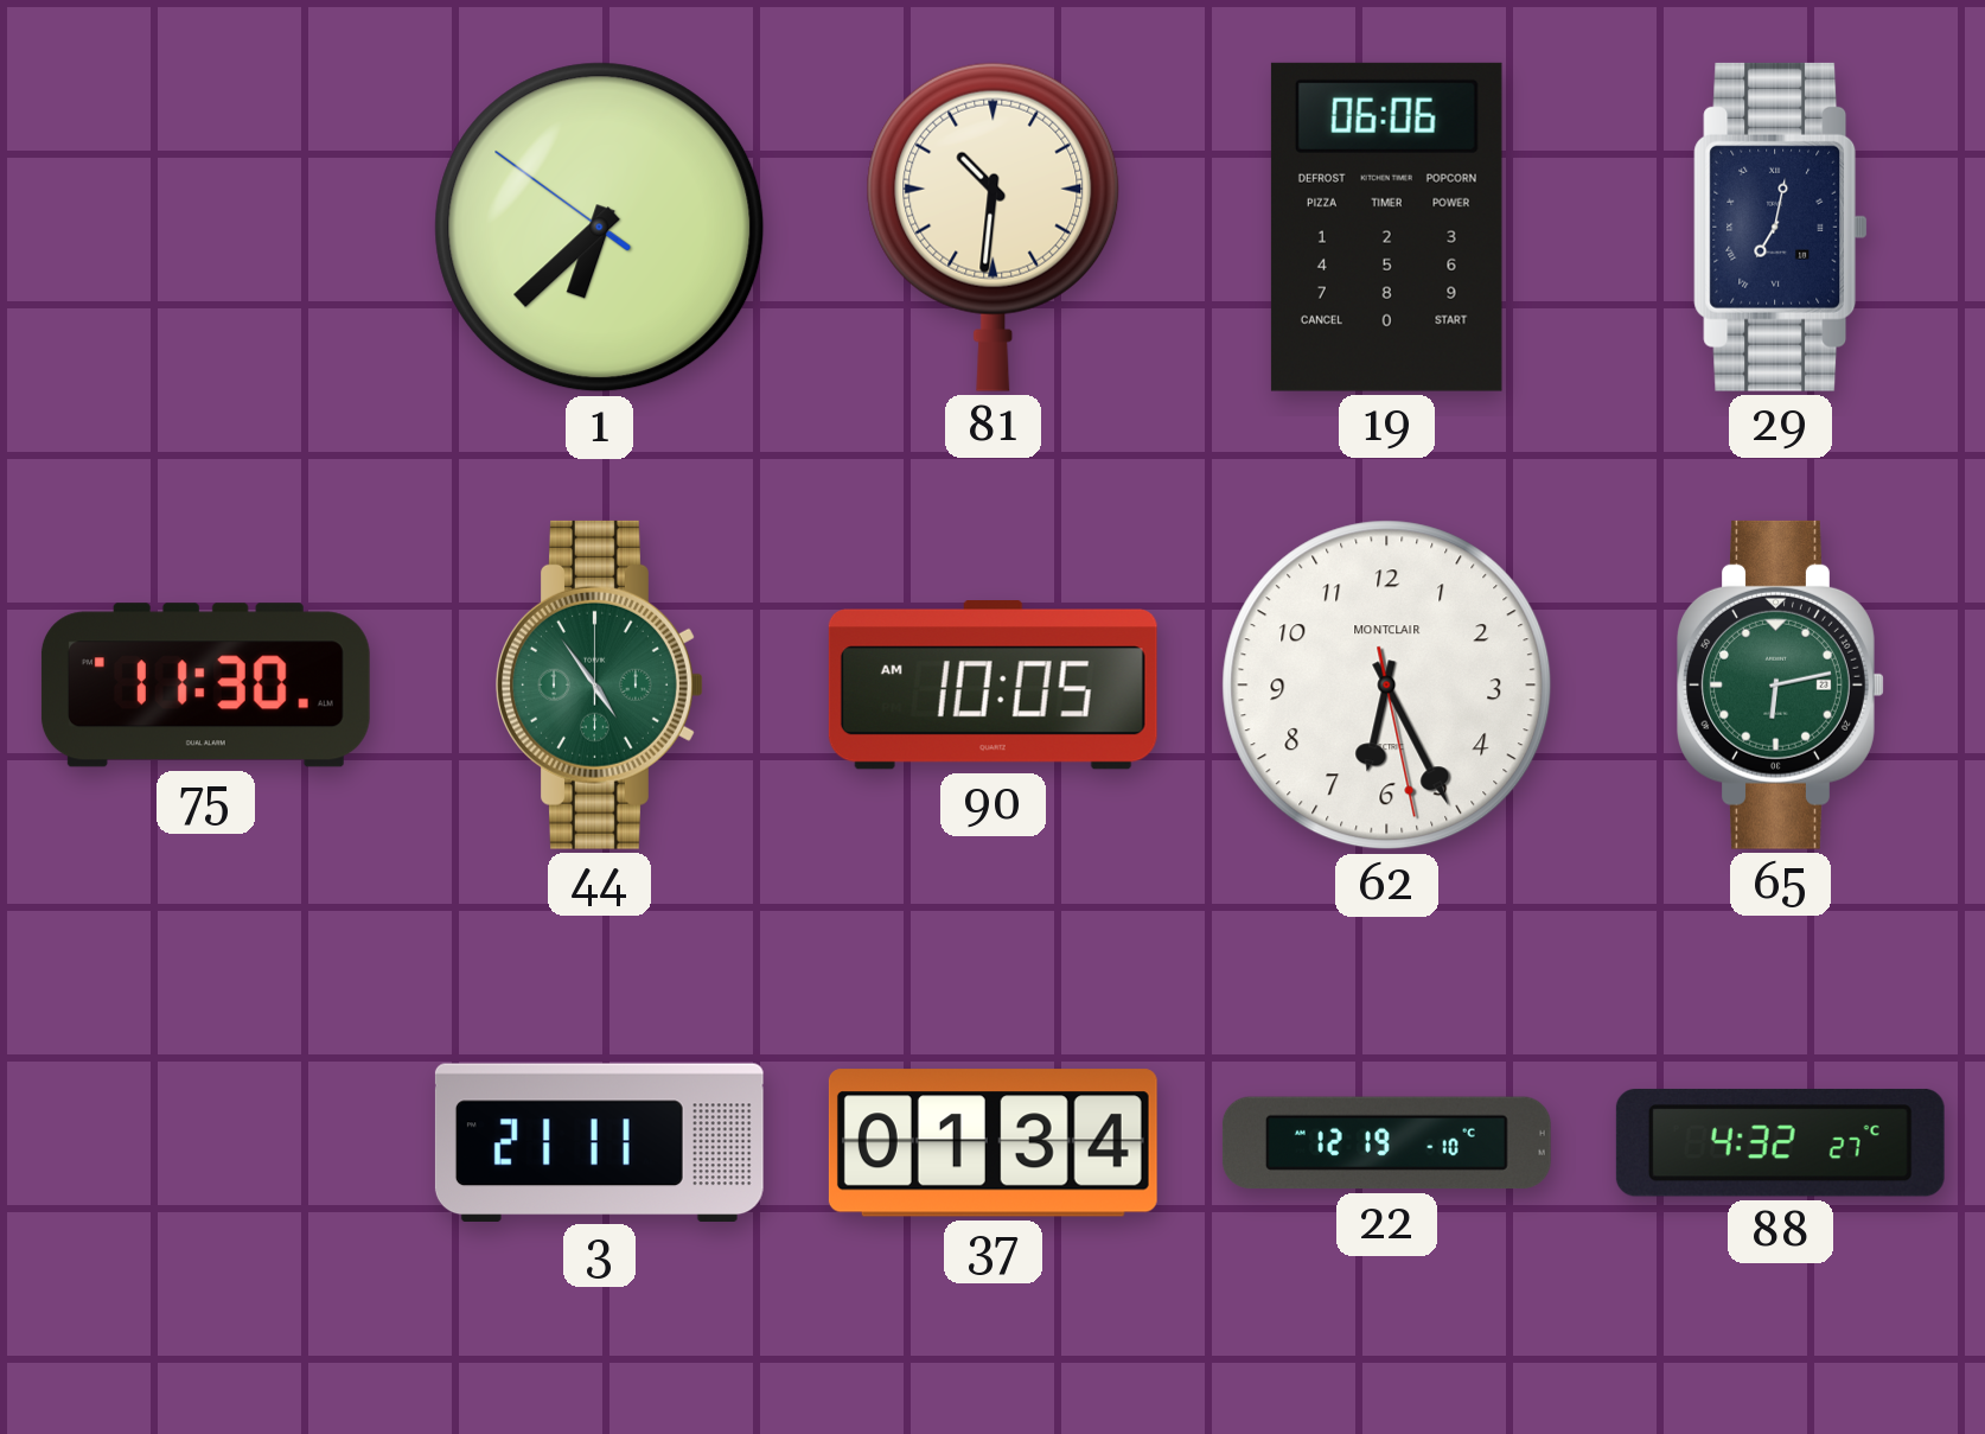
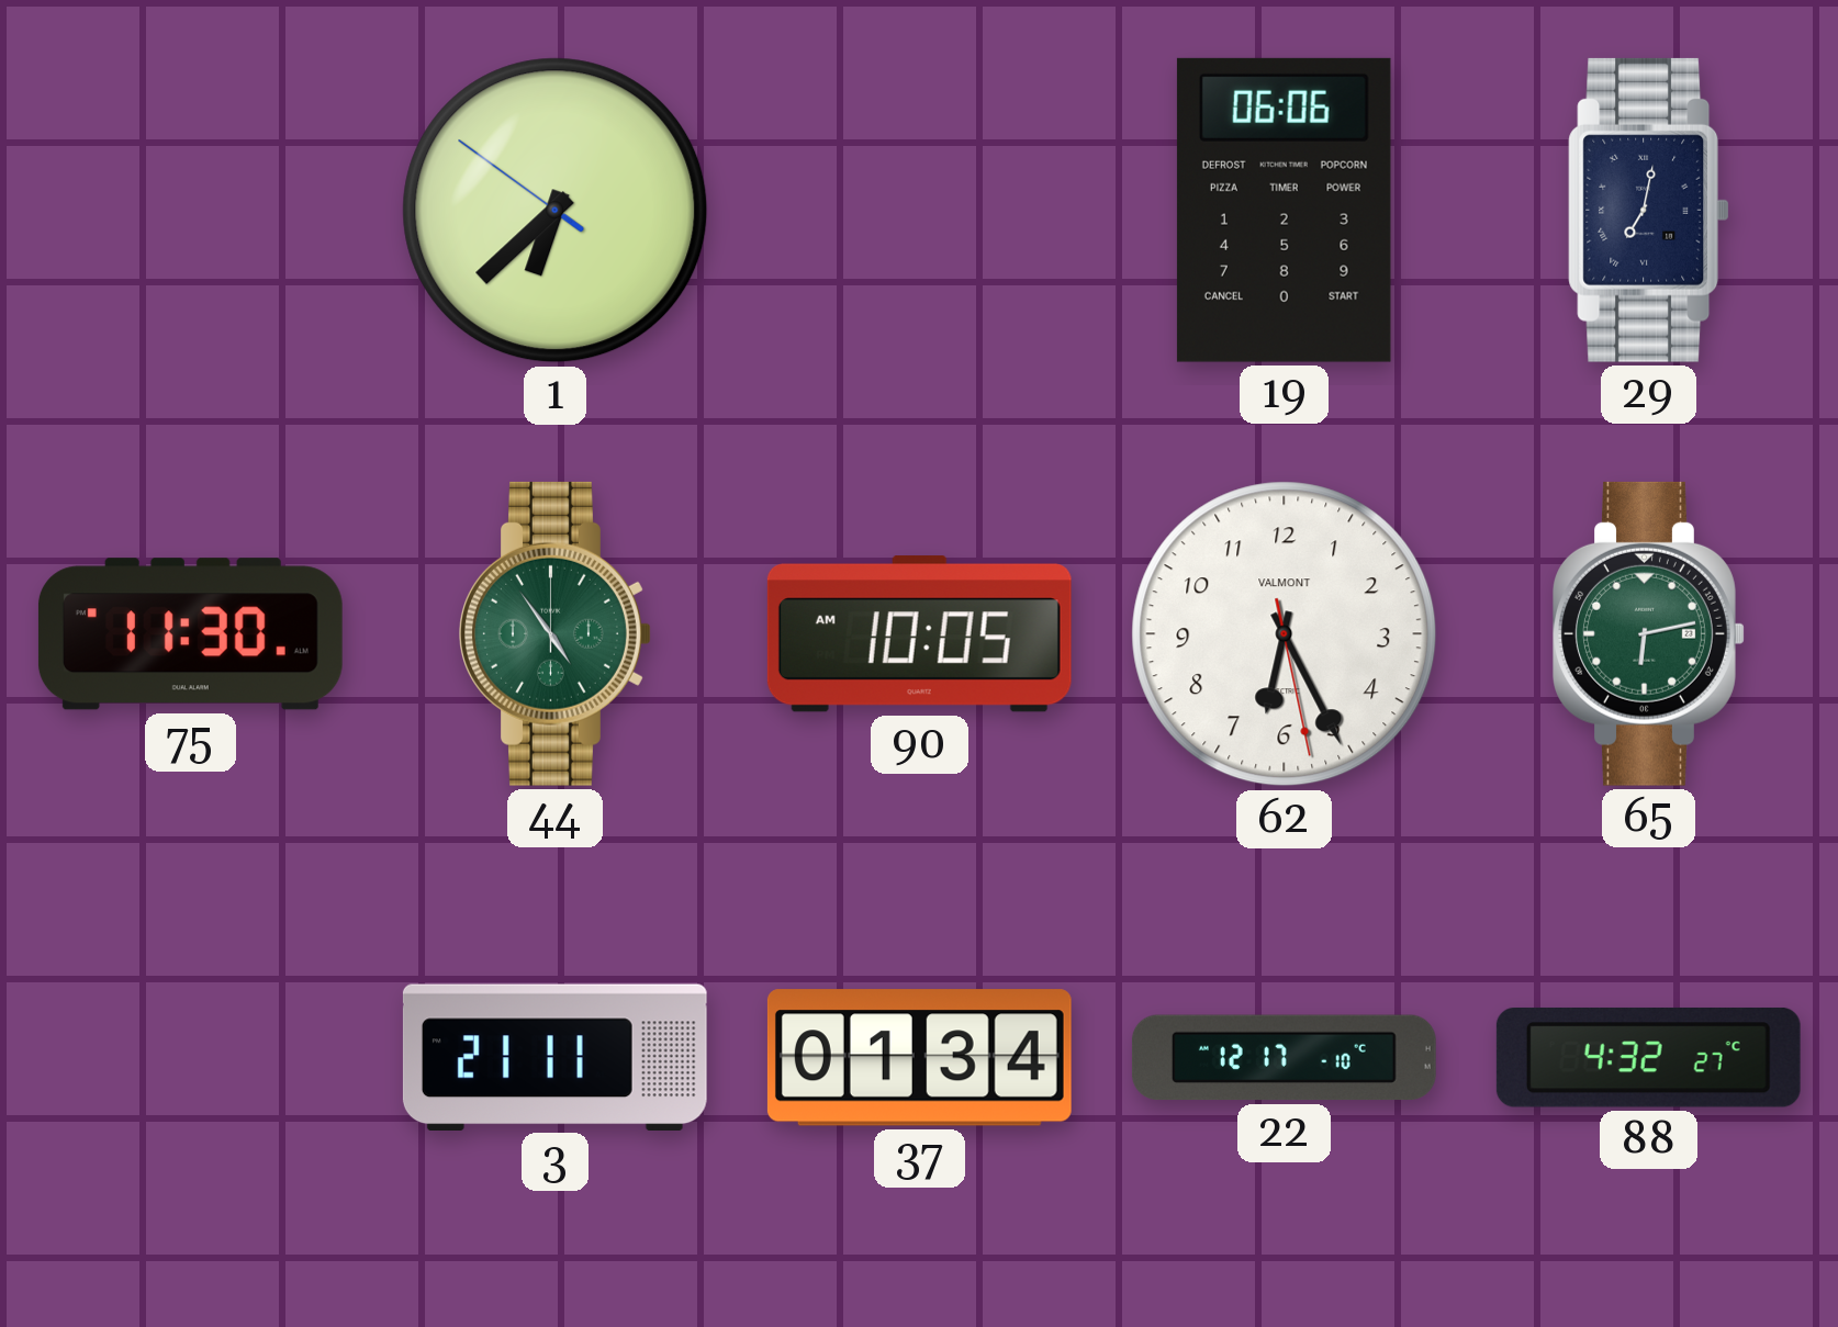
81: 10:31 -> none (994, 227)
62 brand: MONTCLAIR -> VALMONT (1285, 634)
22: 12:19 -> 12:17 (1284, 1058)
